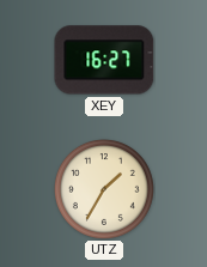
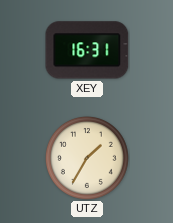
XEY: 16:27 -> 16:31 (87, 50)
